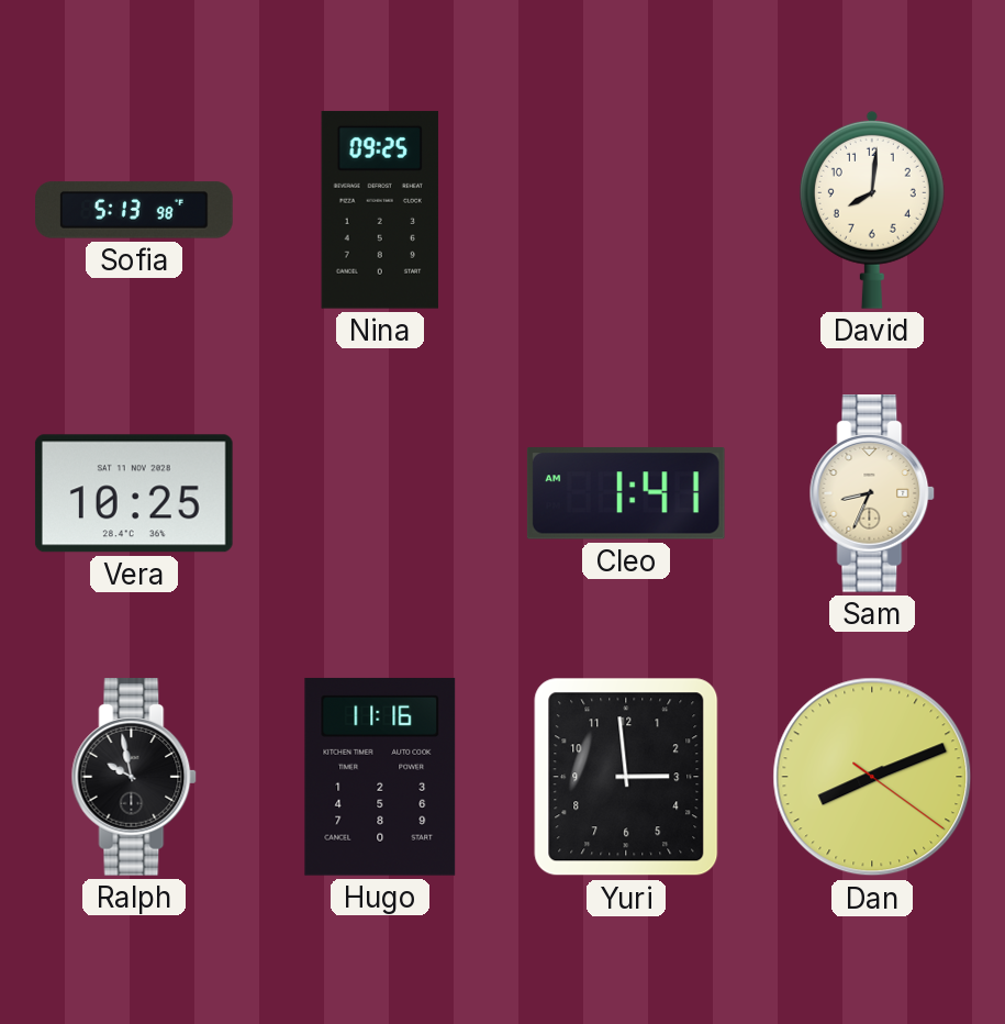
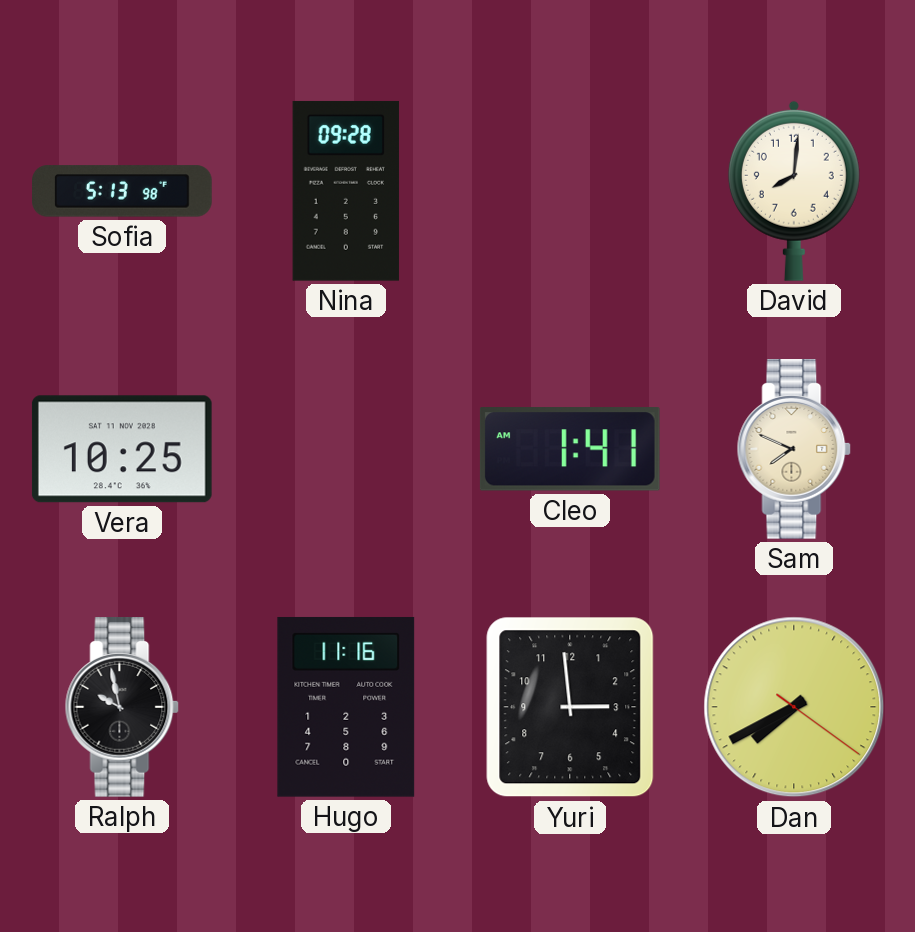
Nina: 09:25 -> 09:28 (345, 191)
Sam: 8:34 -> 7:49 (794, 450)
Dan: 8:11 -> 7:40 (794, 707)
